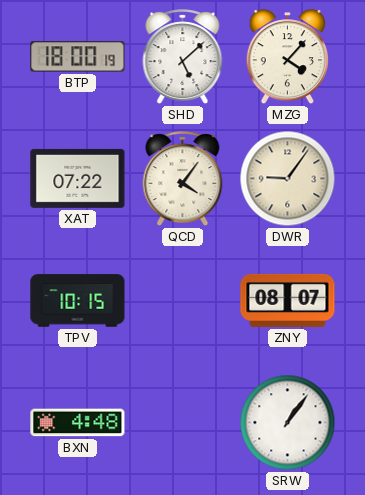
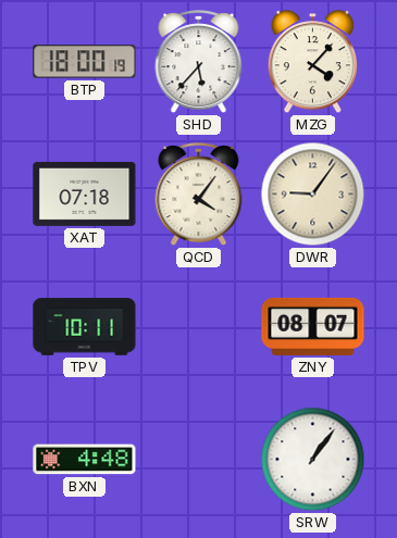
SHD: 5:08 -> 5:37 (199, 62)
XAT: 07:22 -> 07:18 (85, 193)
TPV: 10:15 -> 10:11 (85, 327)
